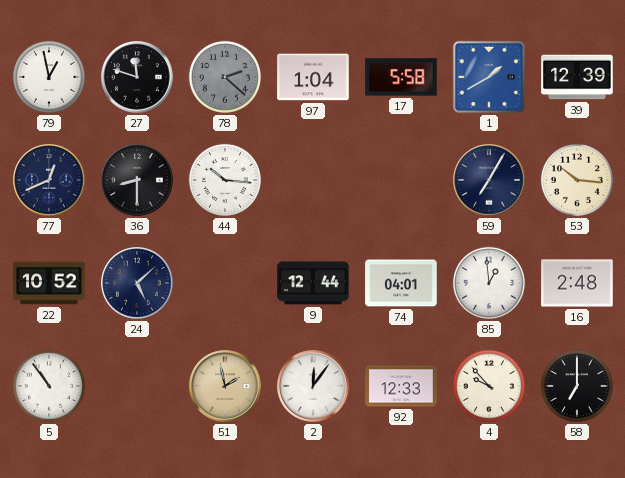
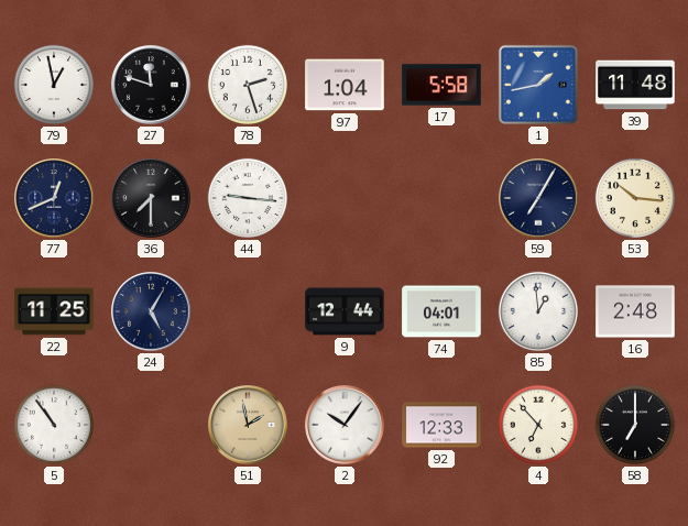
78: 2:22 -> 2:27 (248, 85)
78 dial: grey -> white (248, 85)
1: 1:40 -> 1:43 (538, 85)
39: 12:39 -> 11:48 (635, 85)
36: 8:30 -> 7:30 (151, 198)
44: 10:16 -> 9:16 (248, 198)
22: 10:52 -> 11:25 (54, 311)
24: 5:08 -> 5:05 (151, 311)
2: 12:06 -> 10:06 (345, 425)
4: 9:53 -> 6:53 (538, 425)
